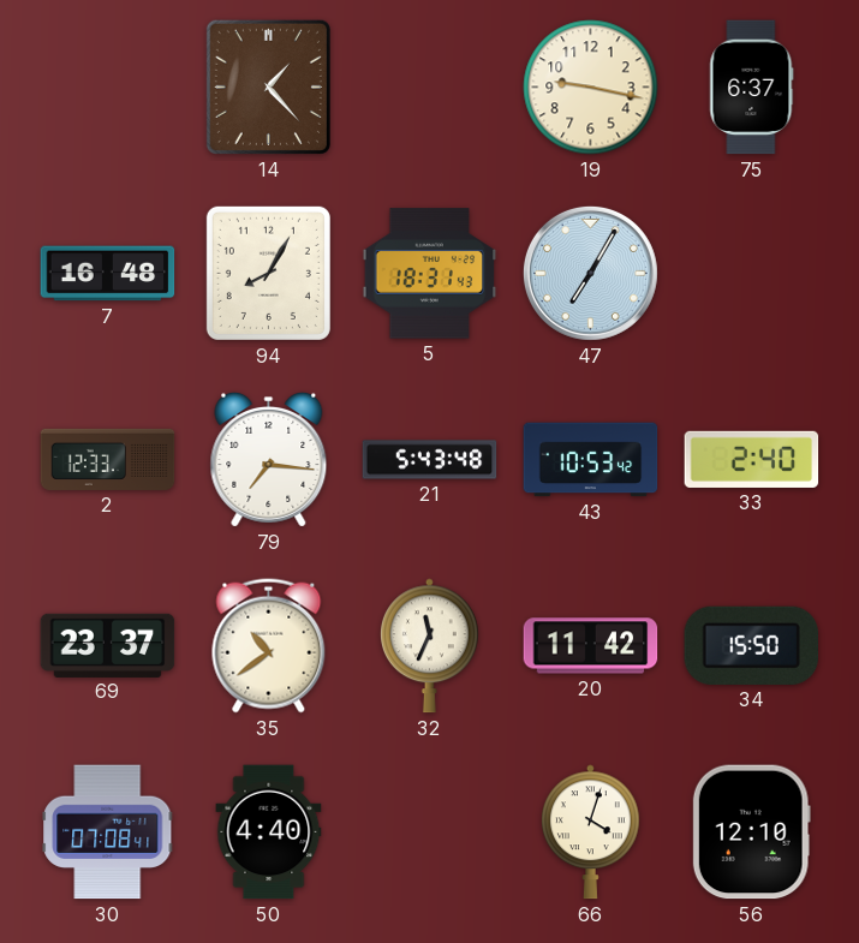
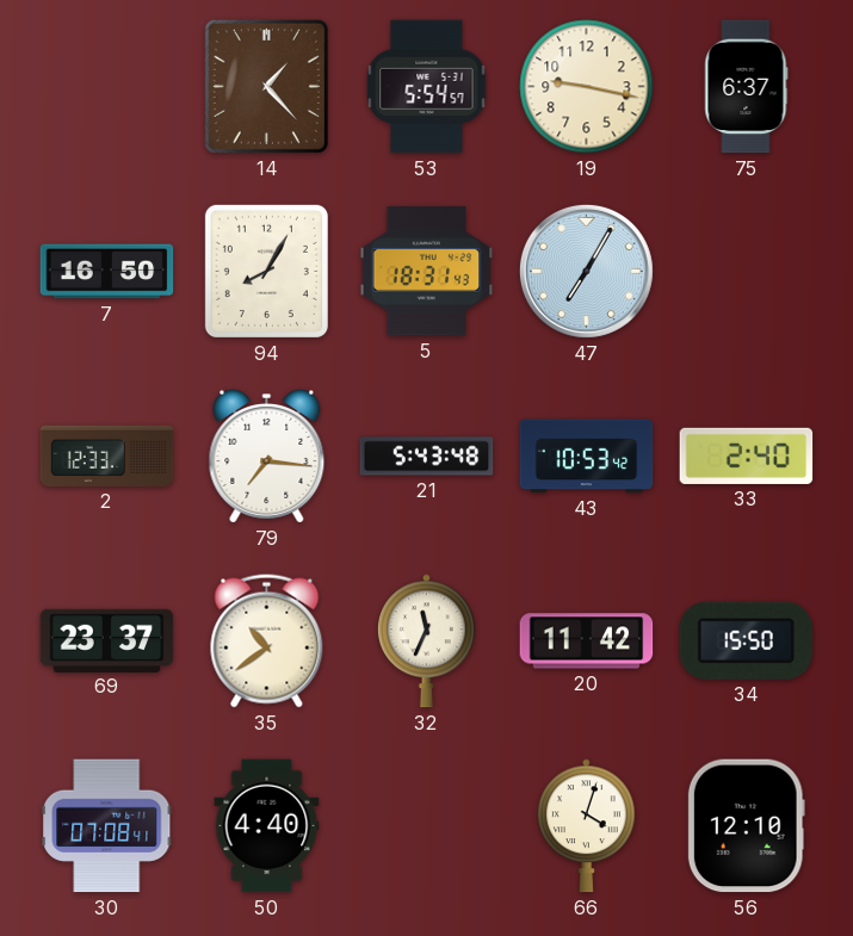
53: none -> 5:54 (427, 87)
7: 16:48 -> 16:50 (107, 272)
